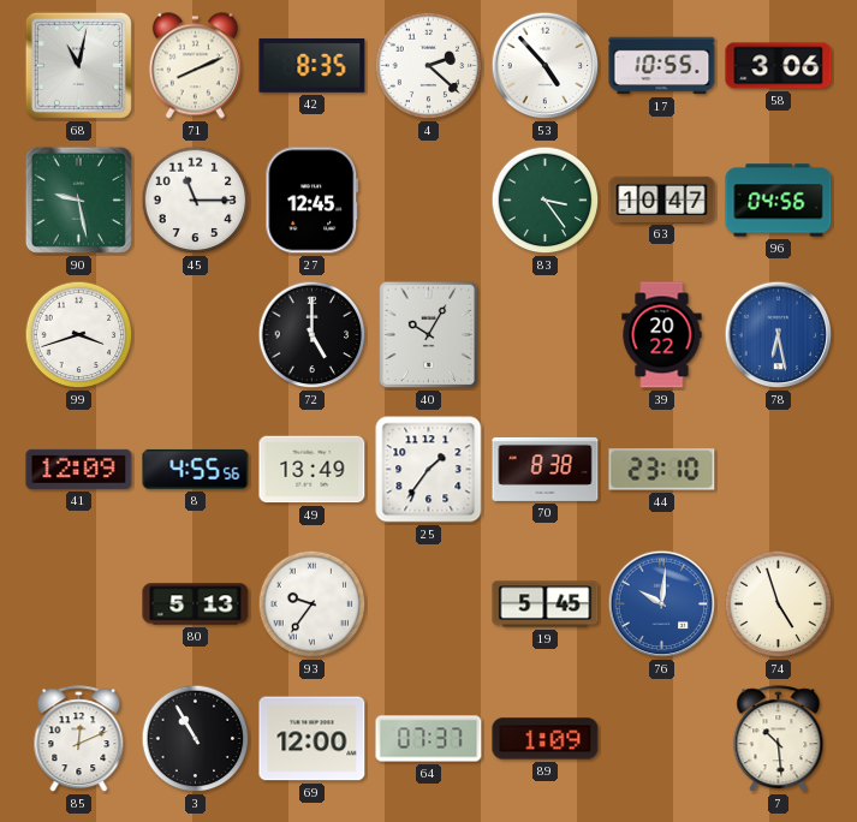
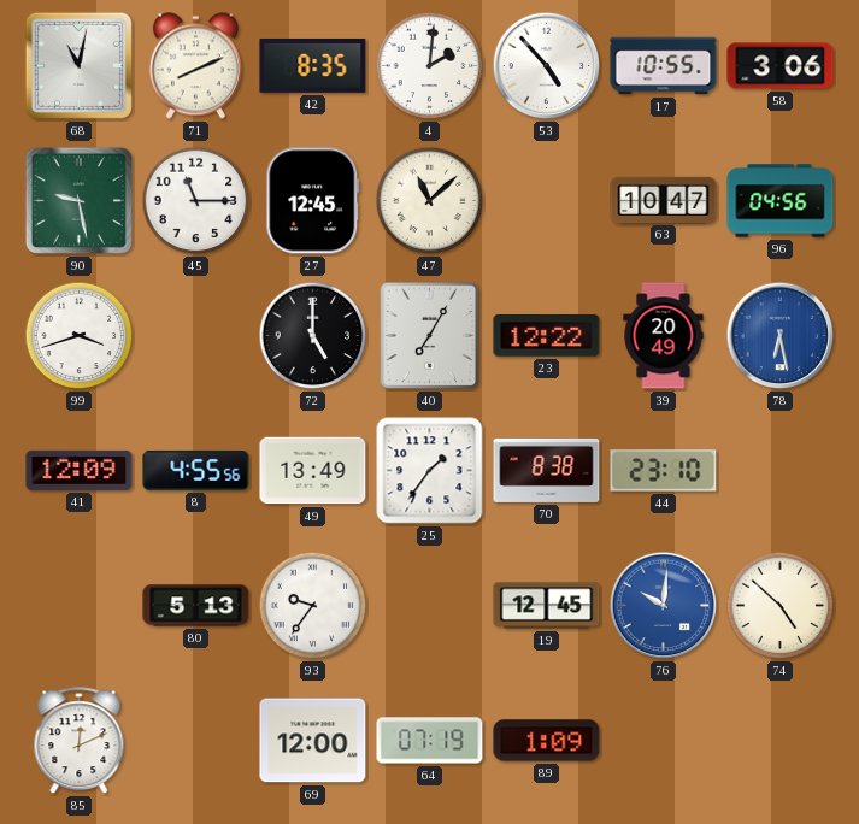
4: 2:22 -> 2:01 (430, 66)
47: none -> 11:08 (430, 201)
83: 3:24 -> none (546, 201)
40: 10:05 -> 7:05 (430, 336)
23: none -> 12:22 (547, 336)
39: 20:22 -> 20:49 (664, 336)
19: 5:45 -> 12:45 (547, 606)
74: 4:57 -> 4:52 (781, 606)
3: 10:55 -> none (196, 739)
64: 07:37 -> 07:19 (430, 741)
7: 10:29 -> none (779, 739)
